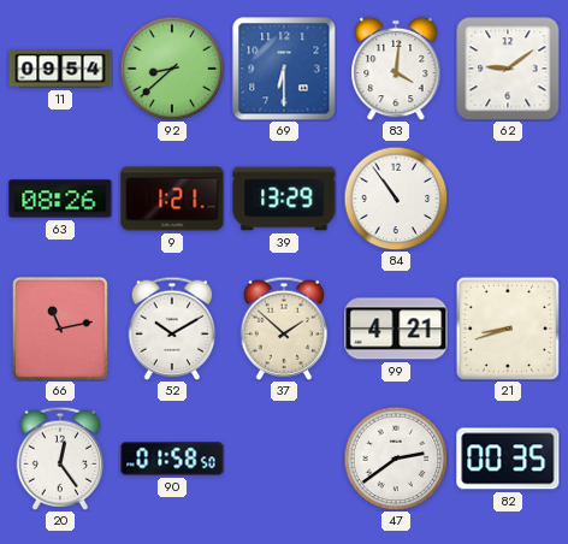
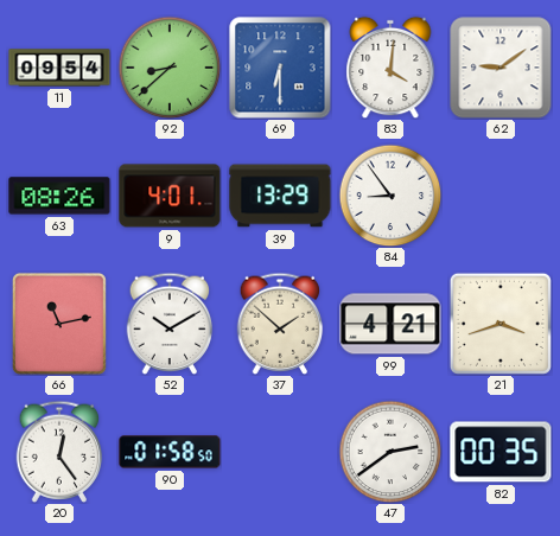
9: 1:21 -> 4:01 (170, 196)
84: 10:54 -> 8:54 (390, 196)
21: 8:42 -> 3:42 (501, 324)
